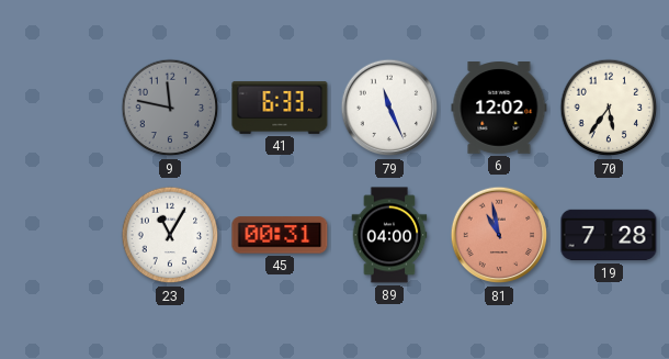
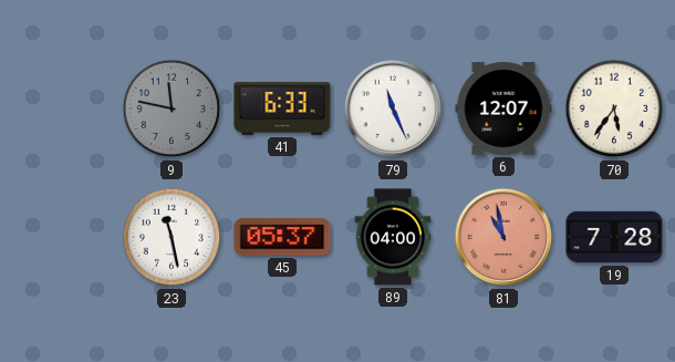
6: 12:02 -> 12:07 (503, 110)
23: 11:05 -> 11:28 (172, 237)
45: 00:31 -> 05:37 (282, 237)
